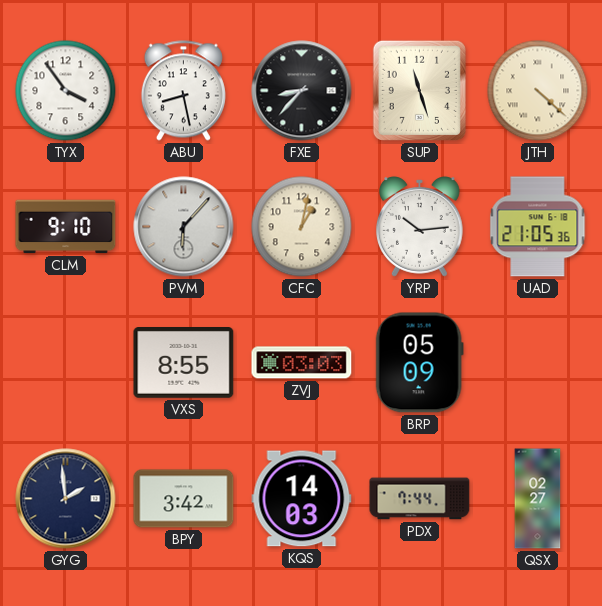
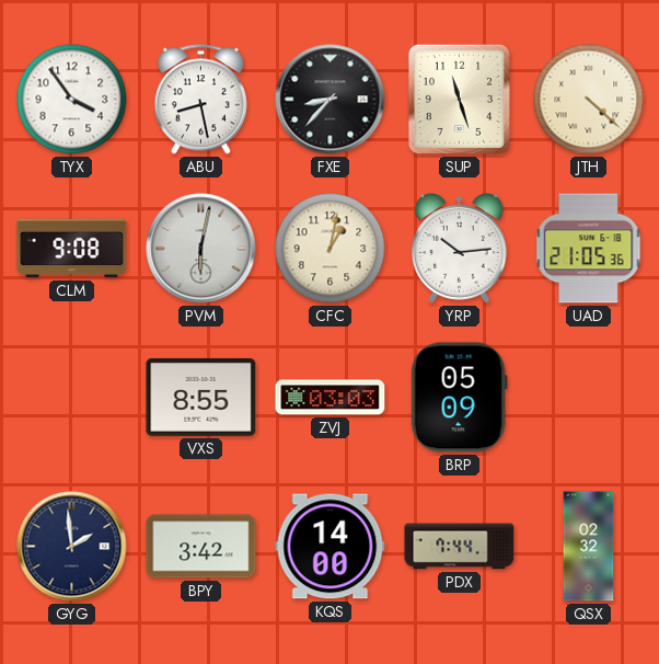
CLM: 9:10 -> 9:08 (72, 249)
PVM: 6:07 -> 6:02 (201, 249)
KQS: 14:03 -> 14:00 (331, 547)
QSX: 02:27 -> 02:32 (589, 547)
